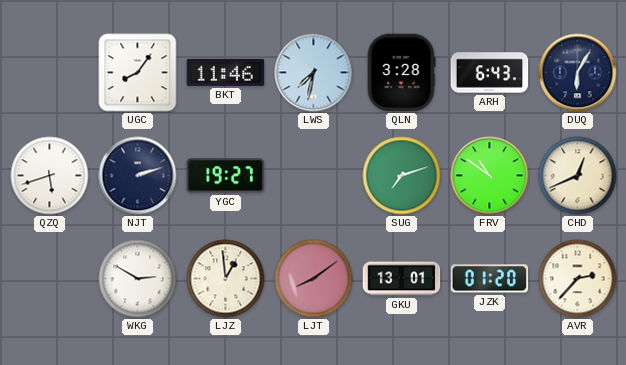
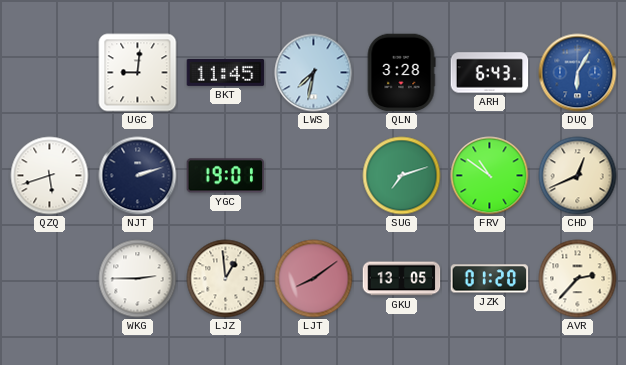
UGC: 8:06 -> 9:01 (138, 73)
BKT: 11:46 -> 11:45 (226, 72)
DUQ dial: navy -> blue (578, 73)
YGC: 19:27 -> 19:01 (226, 176)
WKG: 2:50 -> 2:45 (138, 279)
GKU: 13:01 -> 13:05 (402, 279)
